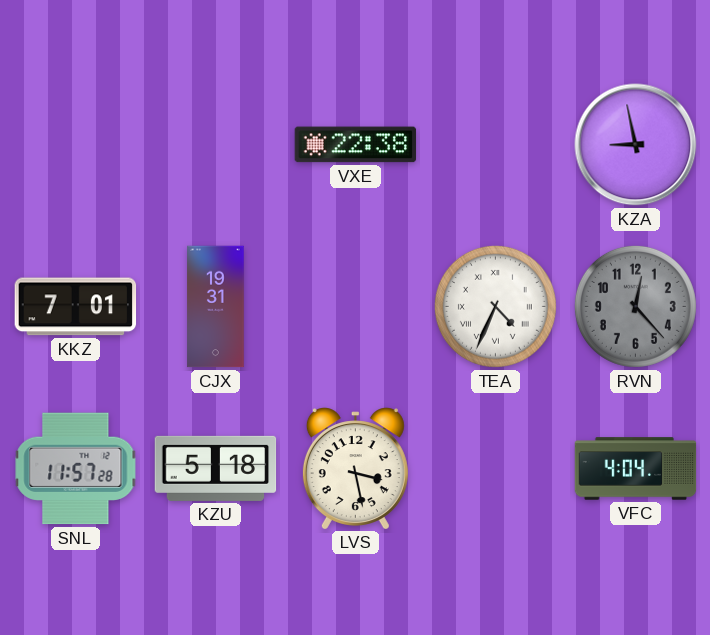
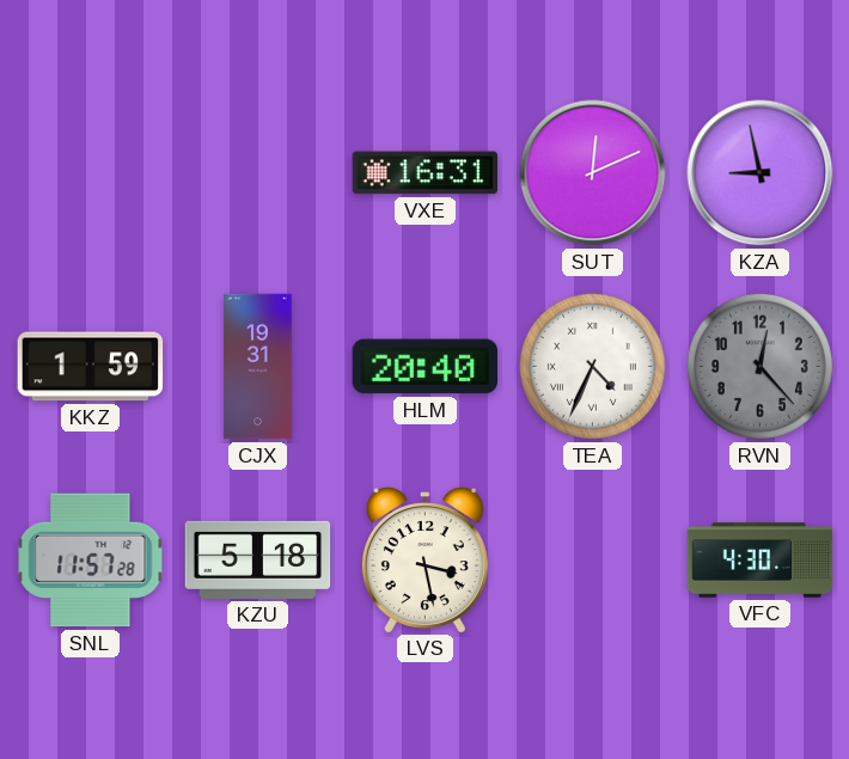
VXE: 22:38 -> 16:31 (426, 173)
SUT: none -> 12:11 (593, 173)
KKZ: 7:01 -> 1:59 (91, 367)
HLM: none -> 20:40 (424, 367)
VFC: 4:04 -> 4:30 (761, 561)
